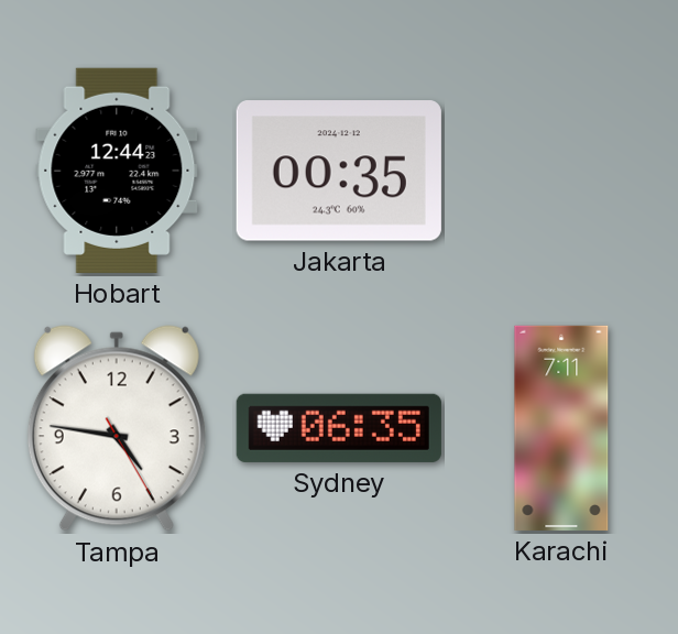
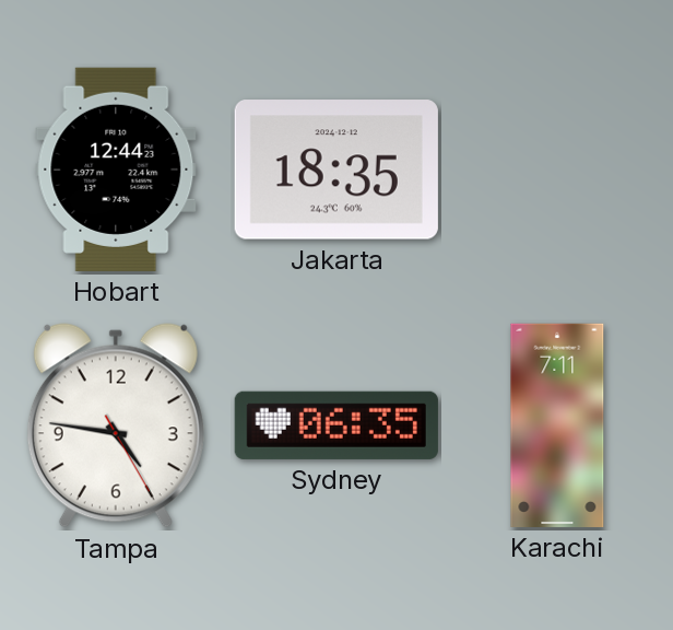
Jakarta: 00:35 -> 18:35 (336, 170)
